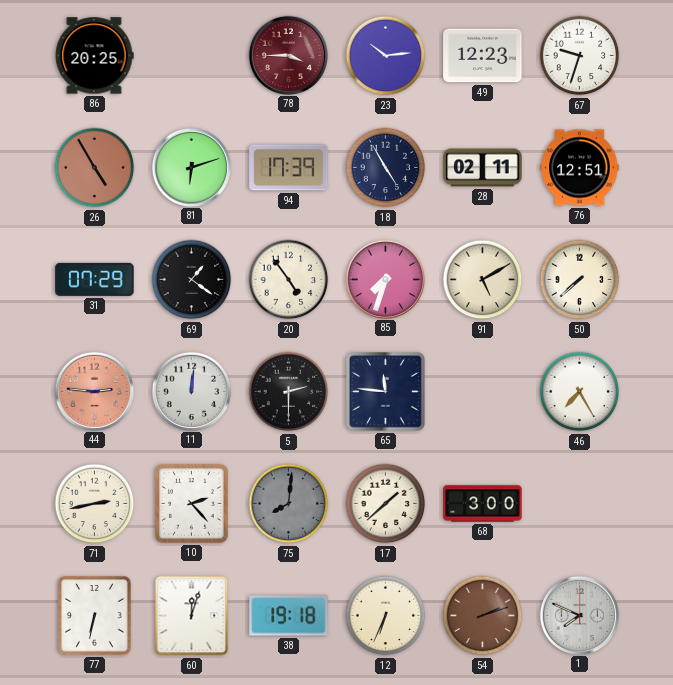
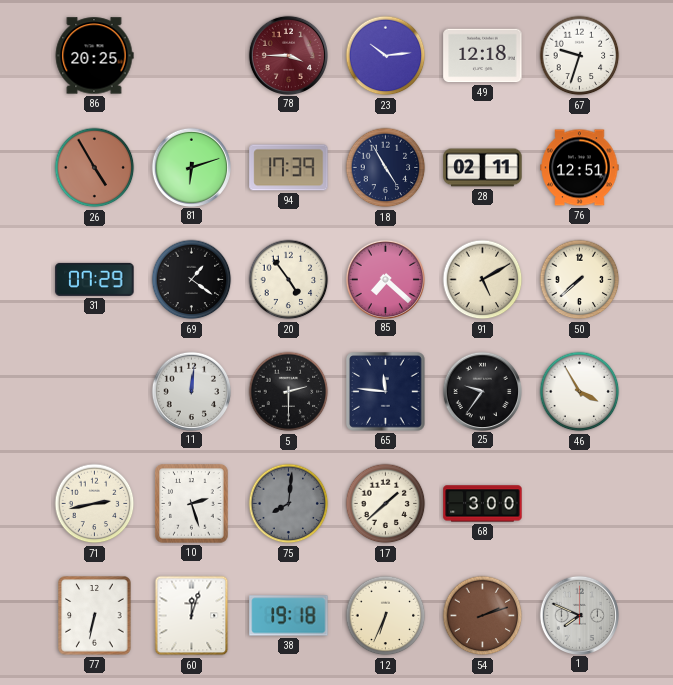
49: 12:23 -> 12:18 (483, 56)
85: 7:33 -> 7:22 (385, 279)
44: 2:46 -> none (94, 391)
25: none -> 9:36 (482, 391)
46: 7:25 -> 3:55 (580, 392)
10: 2:23 -> 2:27 (192, 504)
